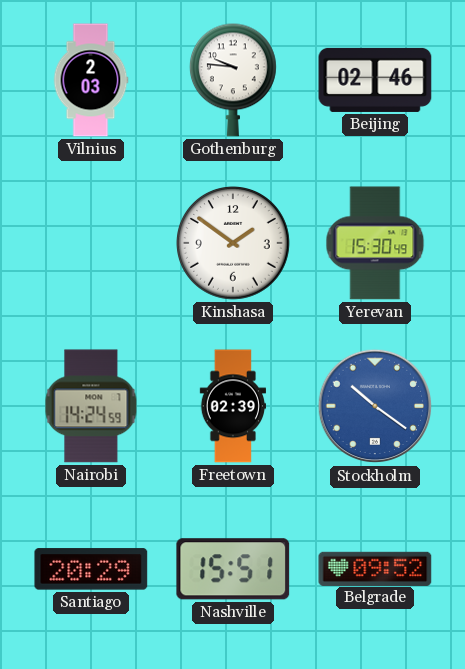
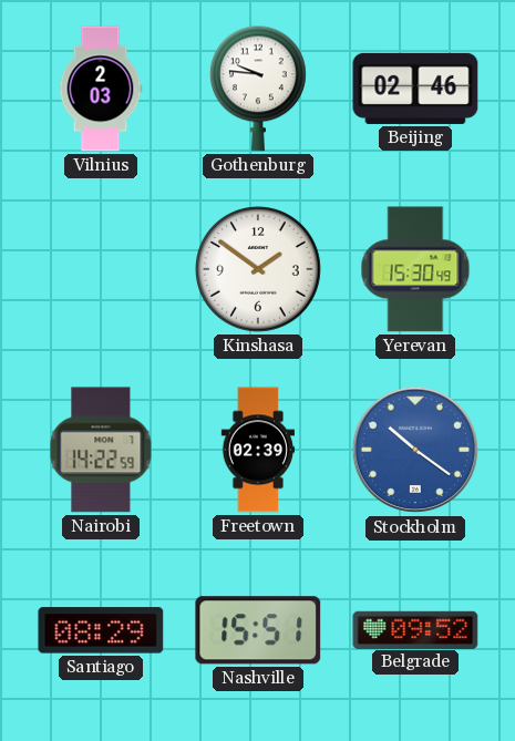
Nairobi: 14:24 -> 14:22 (101, 450)
Santiago: 20:29 -> 08:29 (101, 630)
